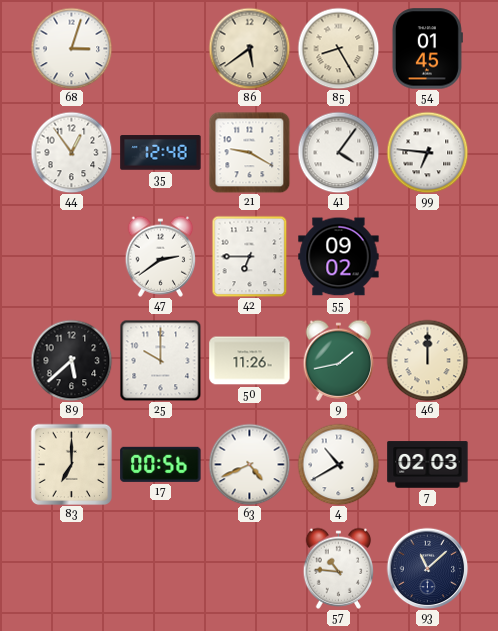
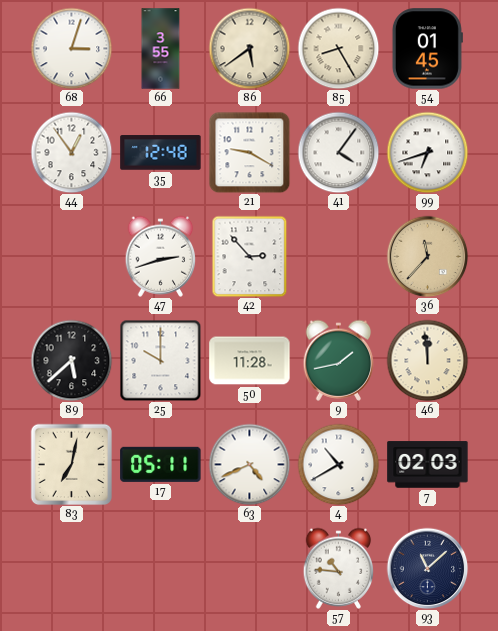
66: none -> 3:55 (161, 49)
99: 6:46 -> 6:42 (427, 152)
47: 2:39 -> 2:42 (161, 256)
42: 6:45 -> 2:53 (250, 256)
55: 09:02 -> none (339, 257)
36: none -> 11:37 (427, 256)
50: 11:26 -> 11:28 (250, 361)
46: 12:00 -> 11:59 (427, 360)
83: 7:00 -> 7:02 (71, 464)
17: 00:56 -> 05:11 (161, 464)
